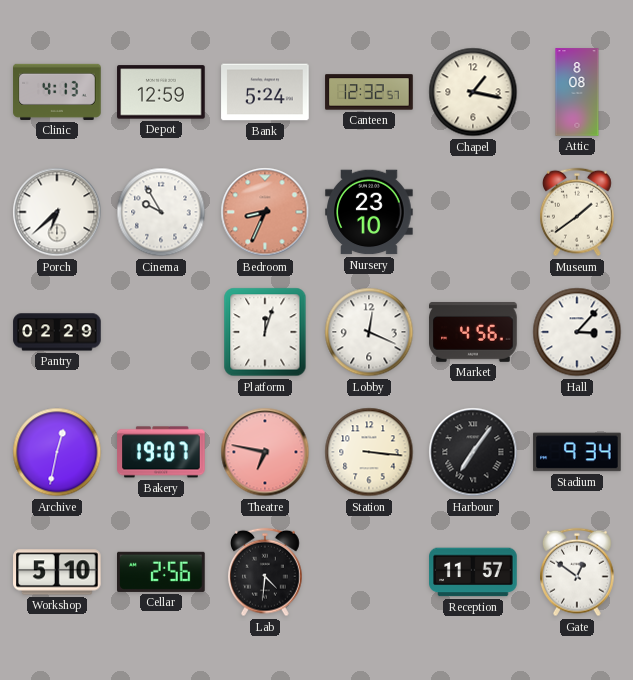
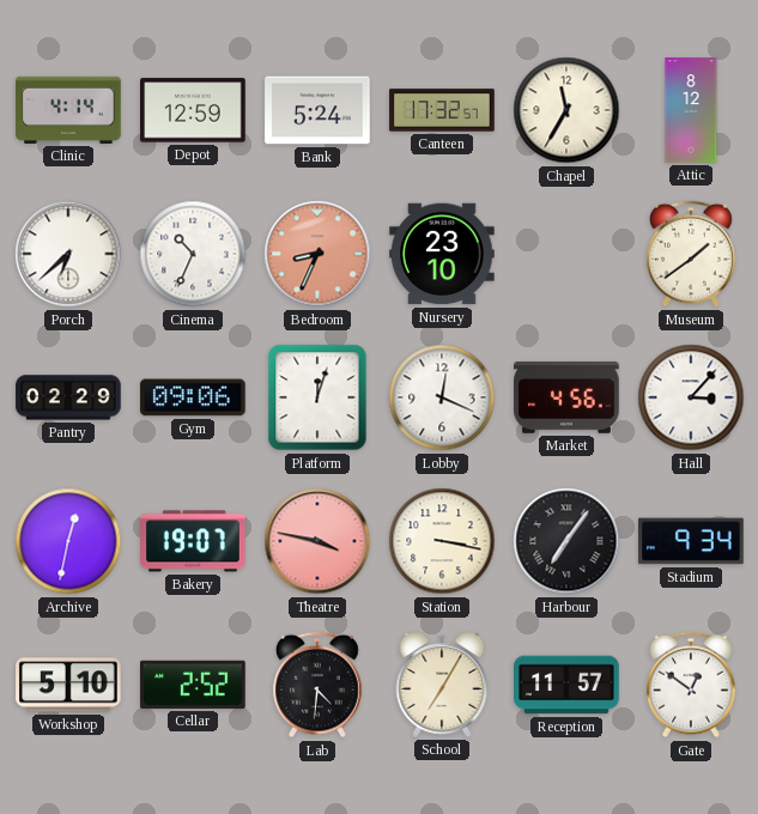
Clinic: 4:13 -> 4:14 (68, 110)
Canteen: 12:32 -> 17:32 (442, 110)
Chapel: 1:17 -> 11:35 (566, 110)
Attic: 8:08 -> 8:12 (691, 110)
Cinema: 9:55 -> 10:34 (193, 254)
Gym: none -> 09:06 (193, 397)
Theatre: 6:47 -> 3:47 (317, 541)
Station: 3:16 -> 3:17 (442, 541)
Cellar: 2:56 -> 2:52 (194, 685)
School: none -> 7:05 (442, 685)
